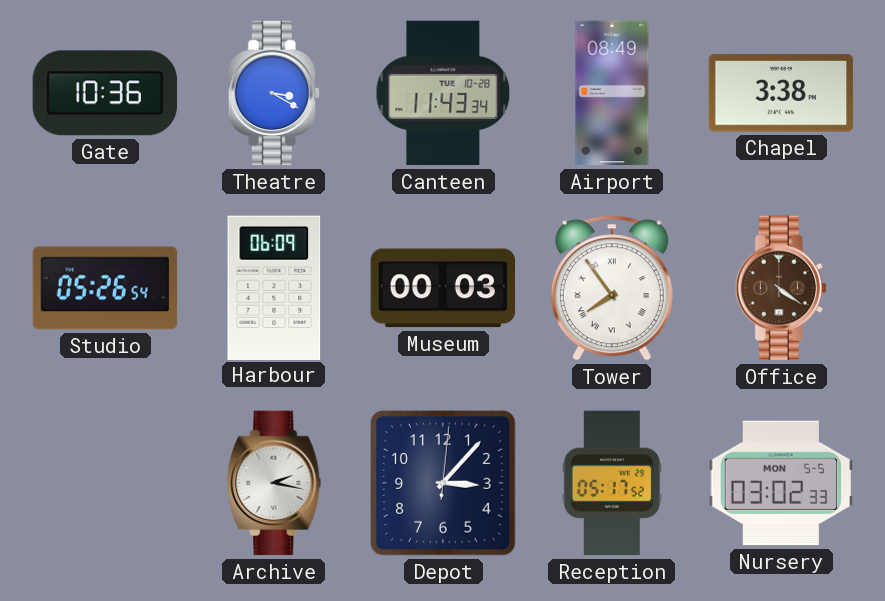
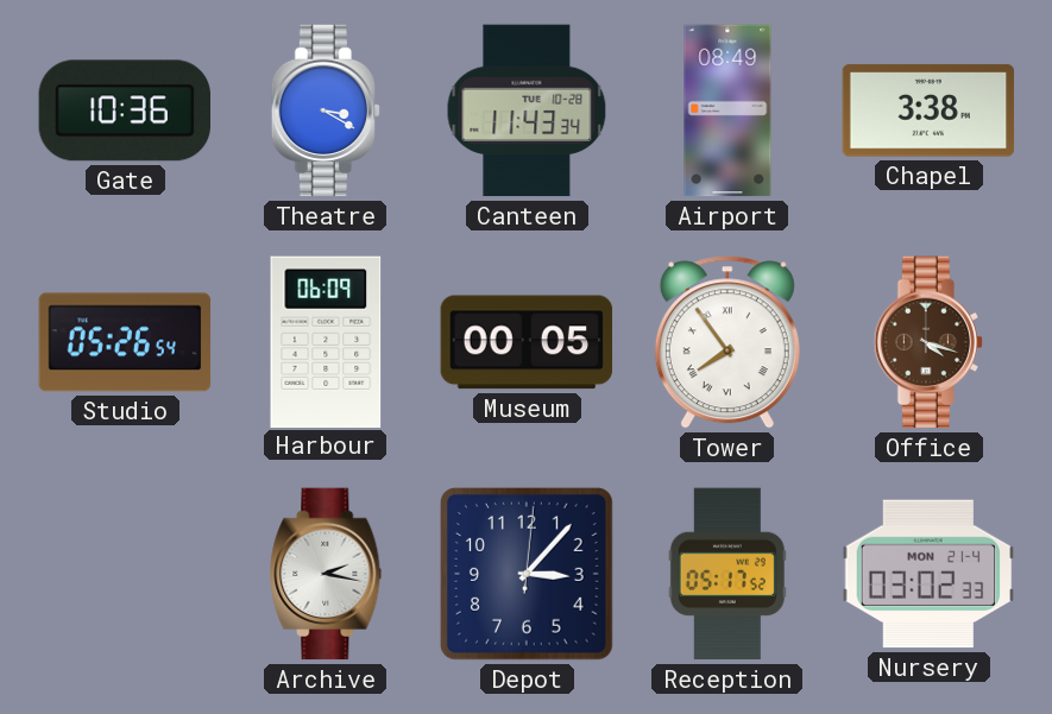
Museum: 00:03 -> 00:05 (527, 342)
Office: 4:21 -> 4:18 (928, 342)
Nursery date: MON 5-5 -> MON 21-4 (928, 574)
